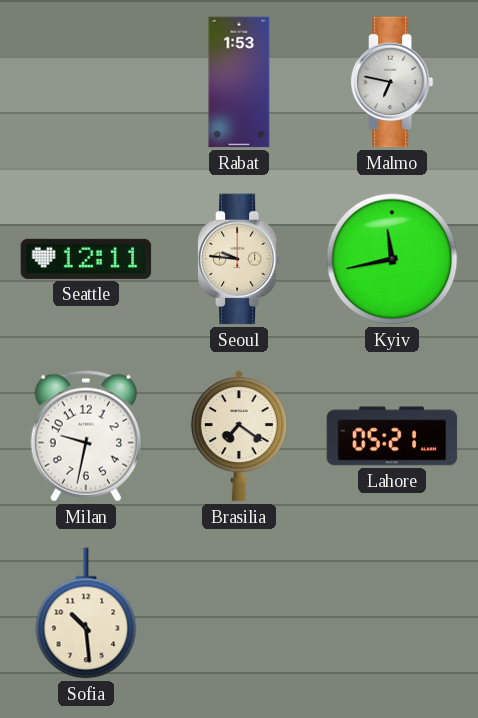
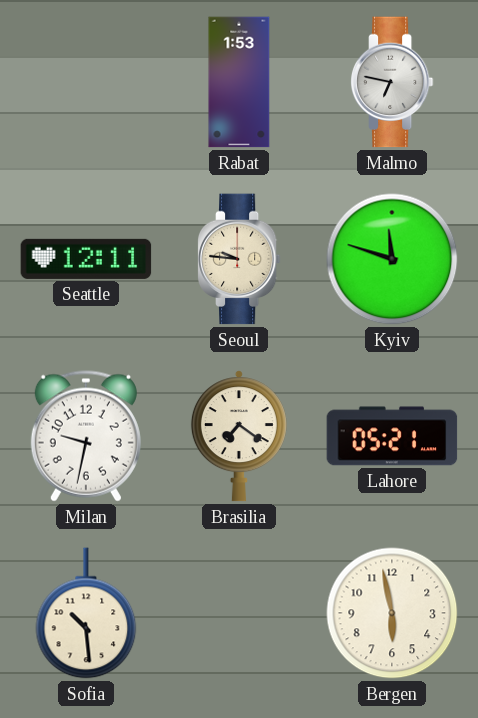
Kyiv: 11:43 -> 11:48 (392, 259)
Bergen: none -> 5:58 (392, 613)
